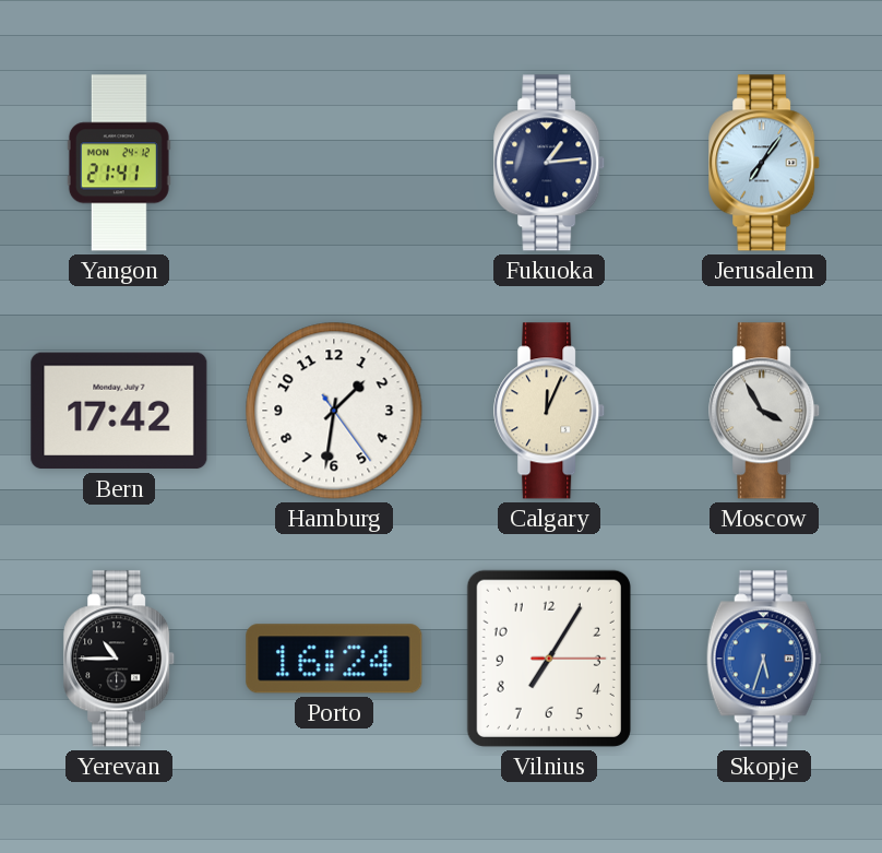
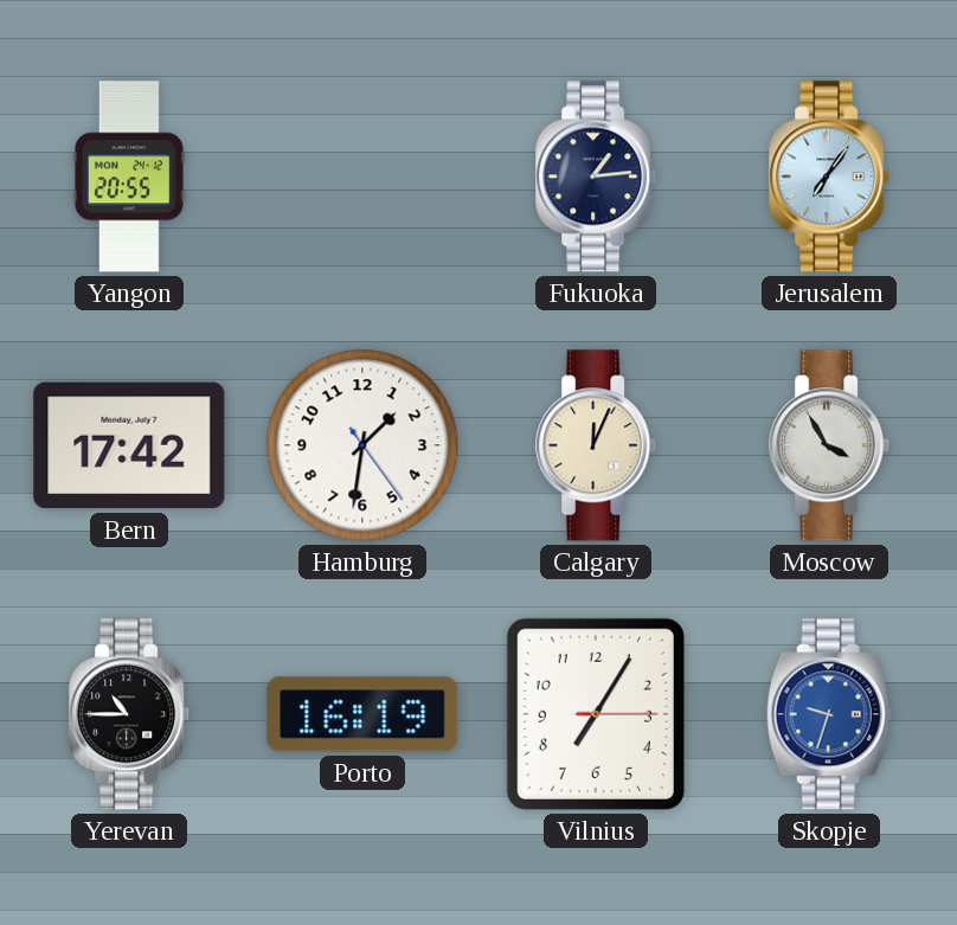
Yangon: 21:41 -> 20:55 (129, 176)
Porto: 16:24 -> 16:19 (362, 714)
Skopje: 5:33 -> 9:33 (829, 714)
